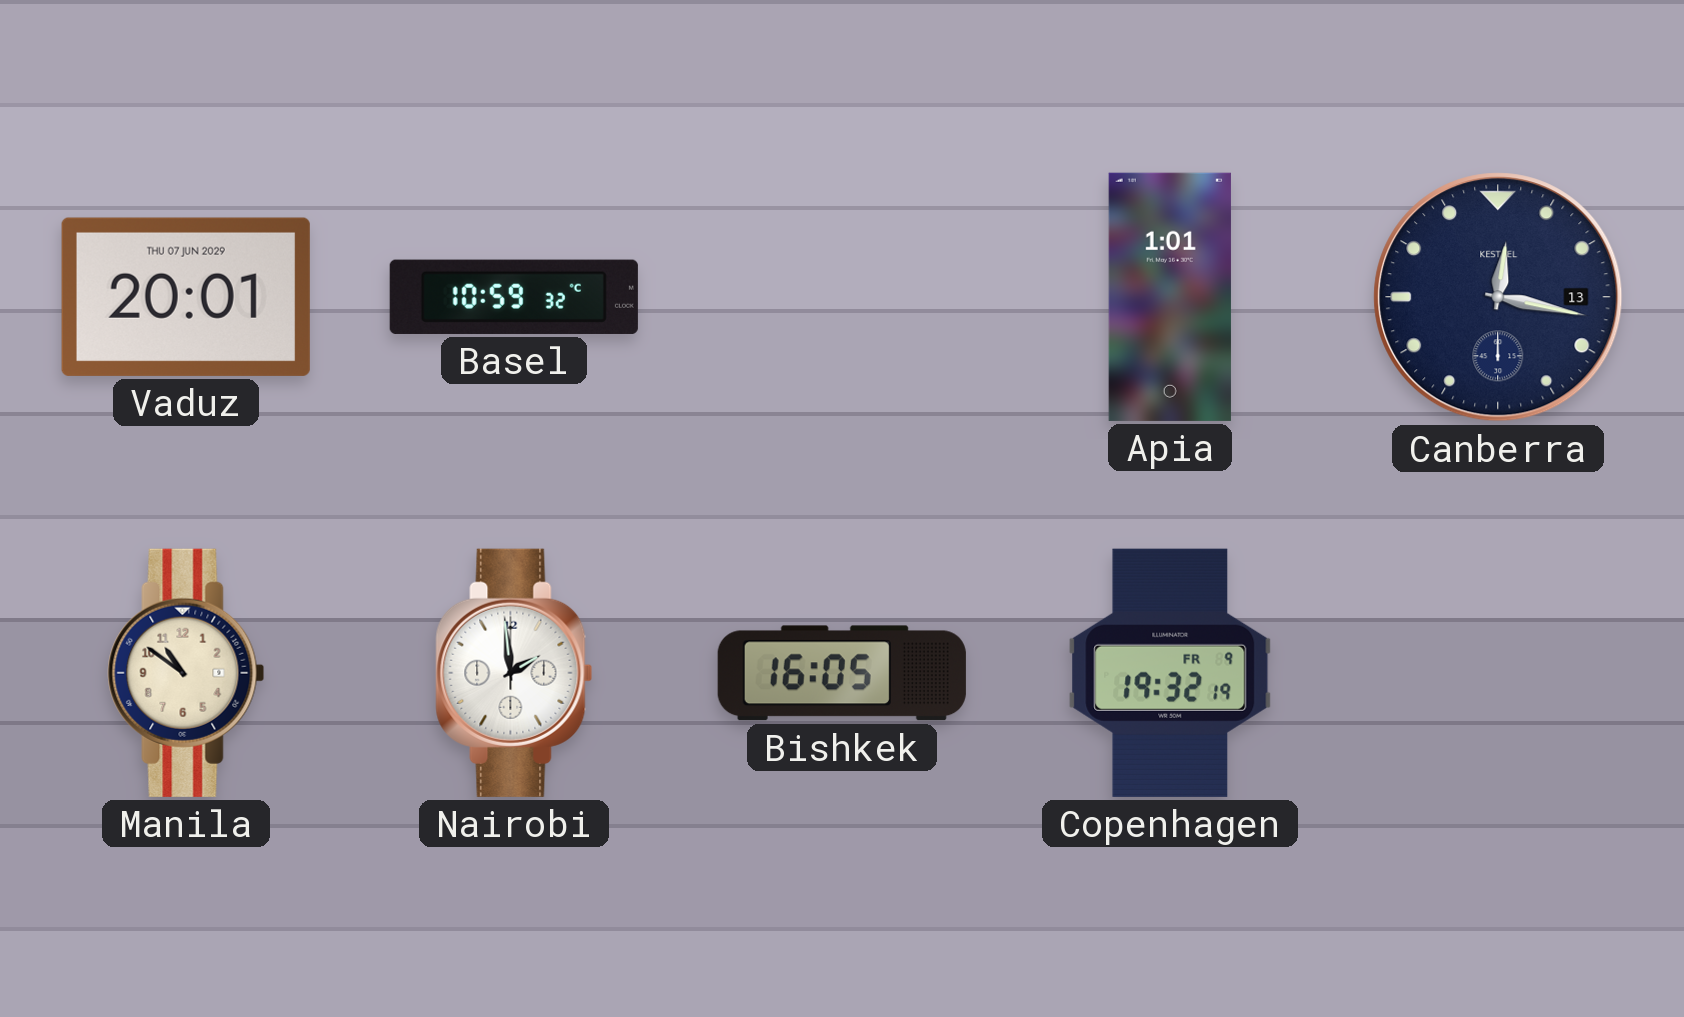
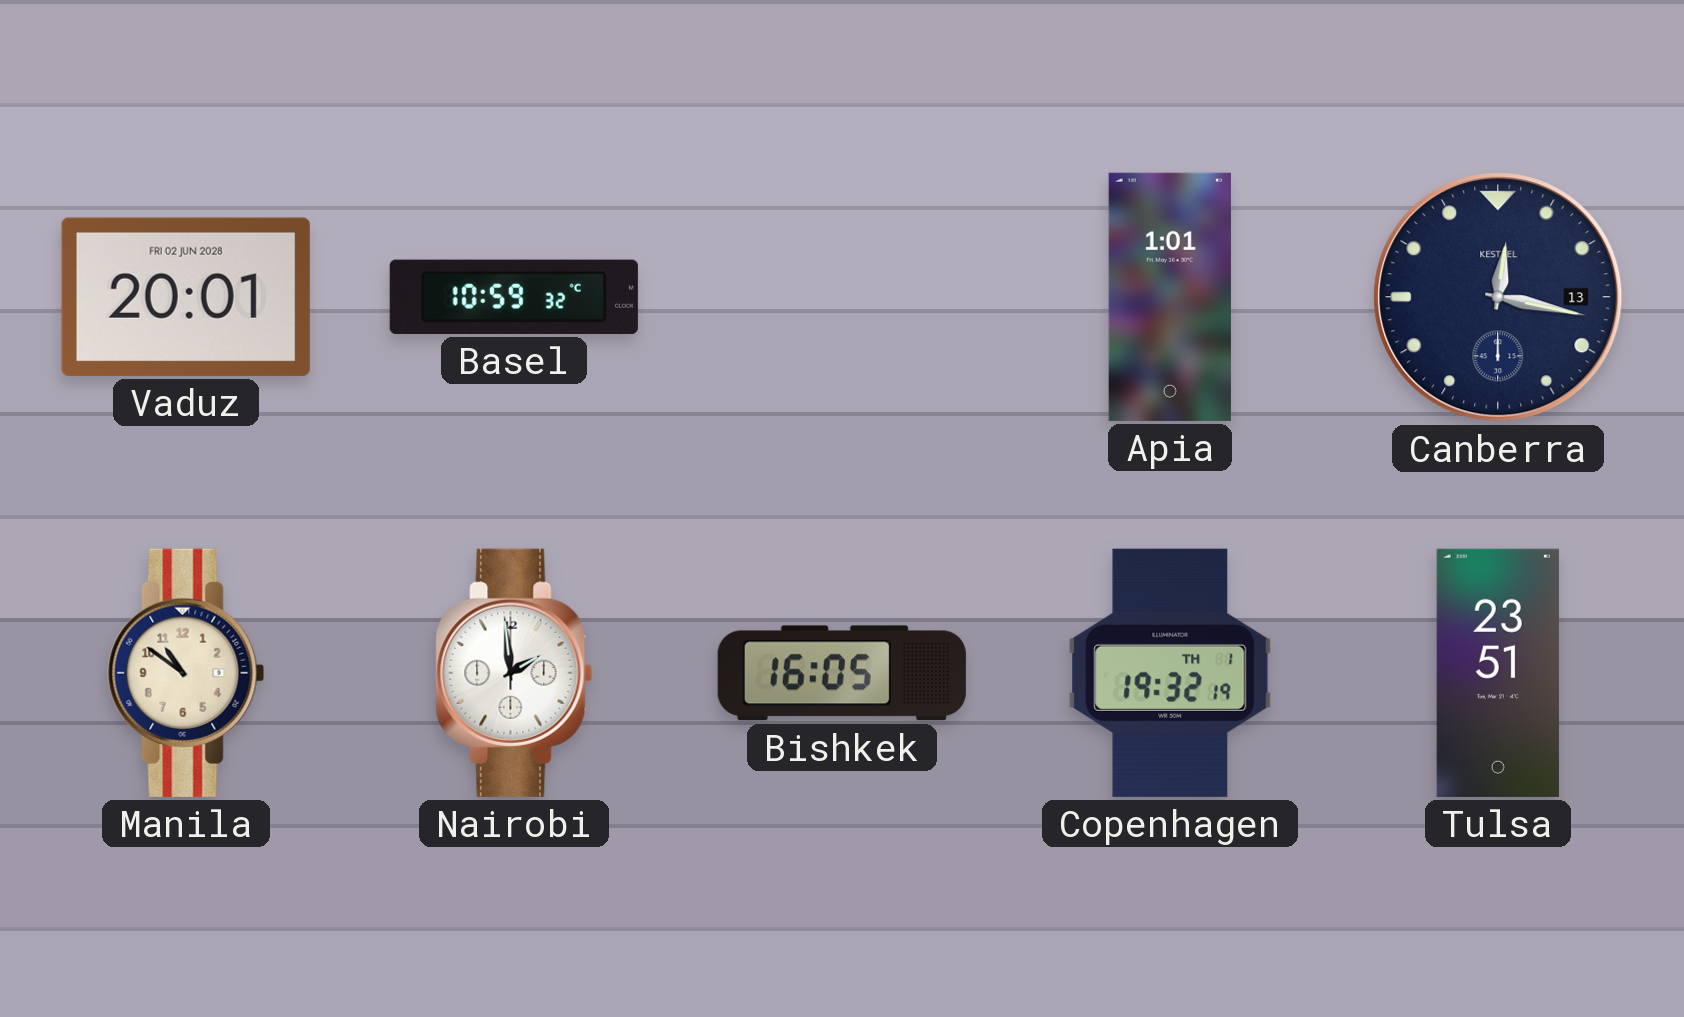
Vaduz date: THU 07 JUN 2029 -> FRI 02 JUN 2028 (186, 297)
Copenhagen date: FR 9 -> TH 1 (1170, 673)
Tulsa: none -> 23:51 (1498, 673)
